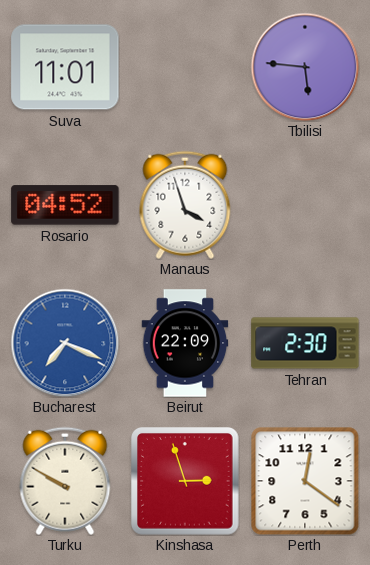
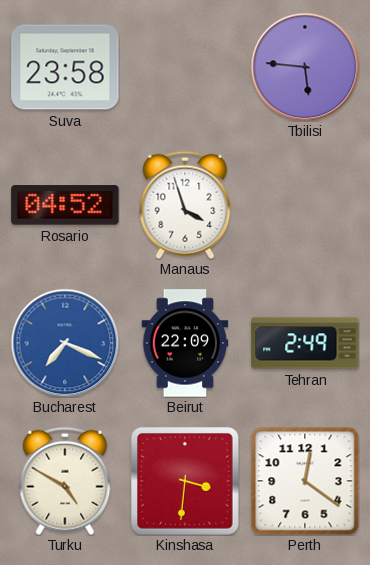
Suva: 11:01 -> 23:58 (65, 67)
Tehran: 2:30 -> 2:49 (305, 343)
Turku: 9:50 -> 4:50 (65, 481)
Kinshasa: 2:57 -> 3:31 (185, 481)
